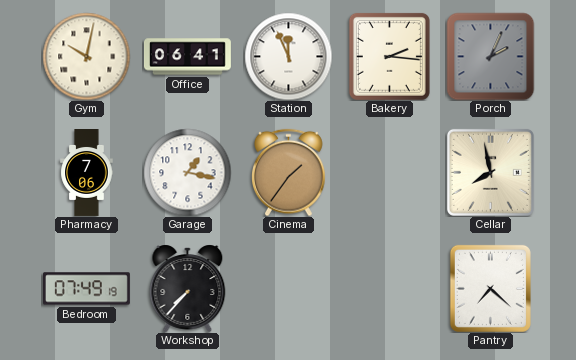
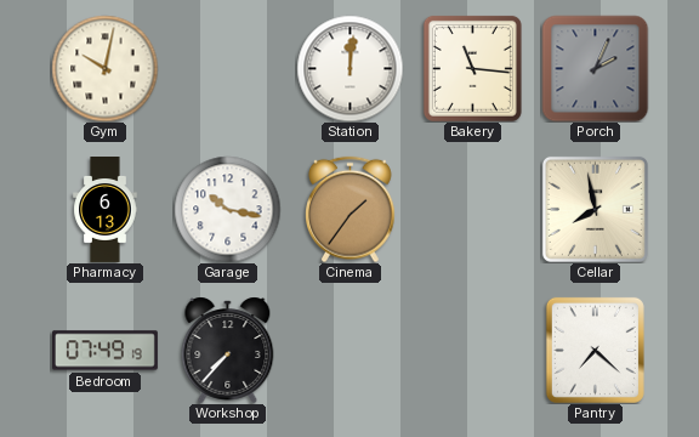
Office: 06:41 -> none (187, 57)
Station: 11:56 -> 12:01 (349, 68)
Bakery: 2:16 -> 11:16 (472, 68)
Pharmacy: 7:06 -> 6:13 (106, 210)
Garage: 1:17 -> 10:17 (227, 209)
